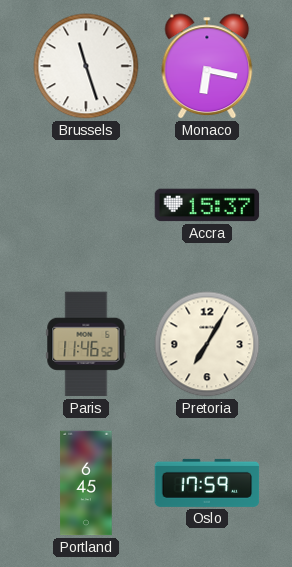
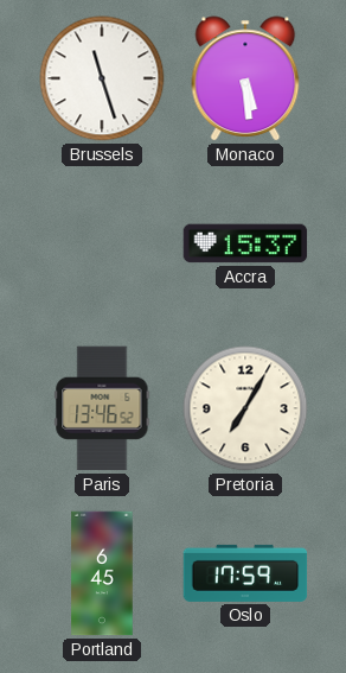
Monaco: 6:17 -> 5:29 (245, 78)
Paris: 11:46 -> 13:46 (102, 408)
